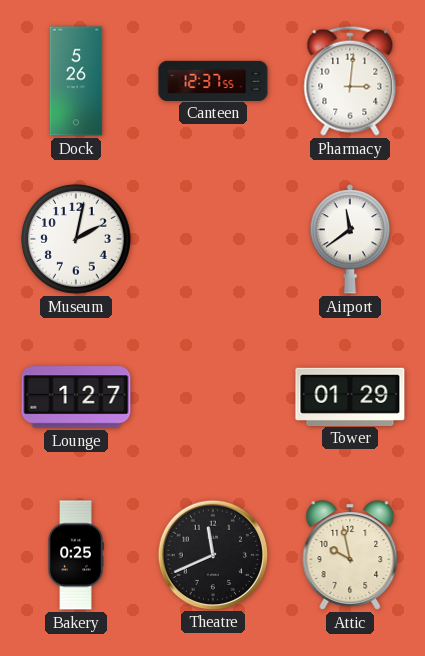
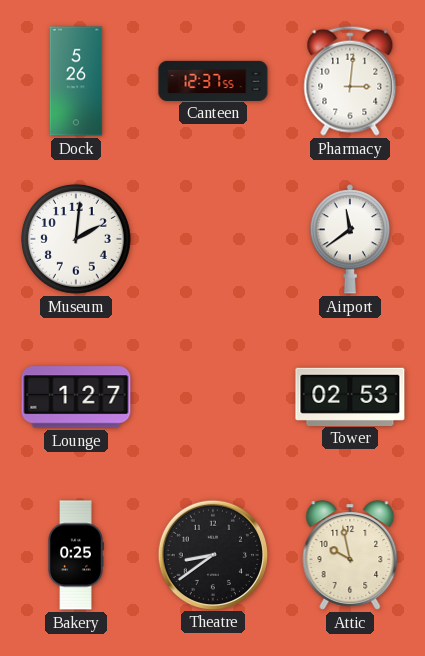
Museum: 2:02 -> 2:01 (77, 240)
Tower: 01:29 -> 02:53 (350, 396)
Theatre: 11:41 -> 8:39 (212, 554)
